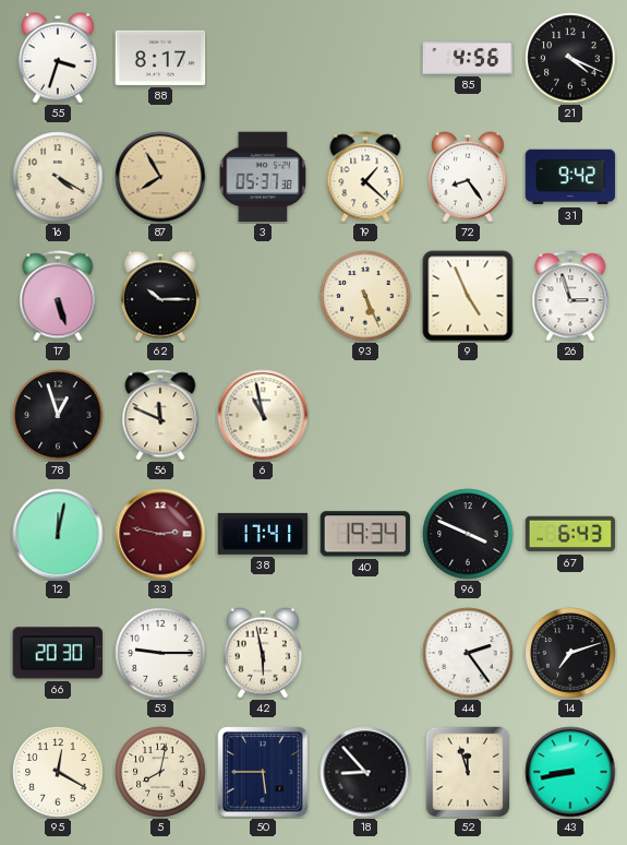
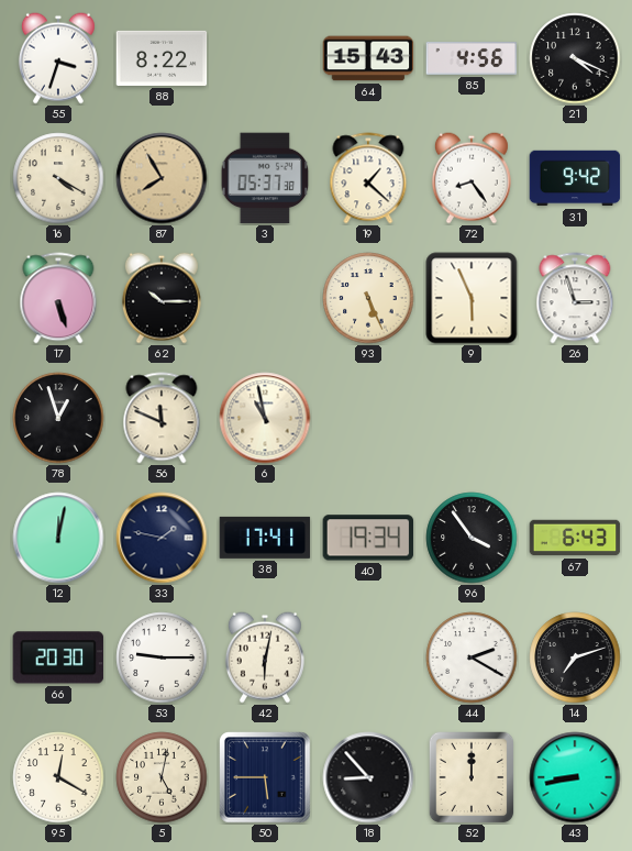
88: 8:17 -> 8:22 (162, 58)
64: none -> 15:43 (368, 58)
9: 4:56 -> 5:56 (472, 298)
33: 2:47 -> 1:47 (162, 538)
33 dial: burgundy -> navy (162, 538)
96: 3:49 -> 3:54 (472, 538)
42: 5:58 -> 6:02 (265, 657)
44: 2:24 -> 2:20 (472, 657)
5: 8:02 -> 5:02 (162, 777)
52: 11:57 -> 12:00 (472, 777)
